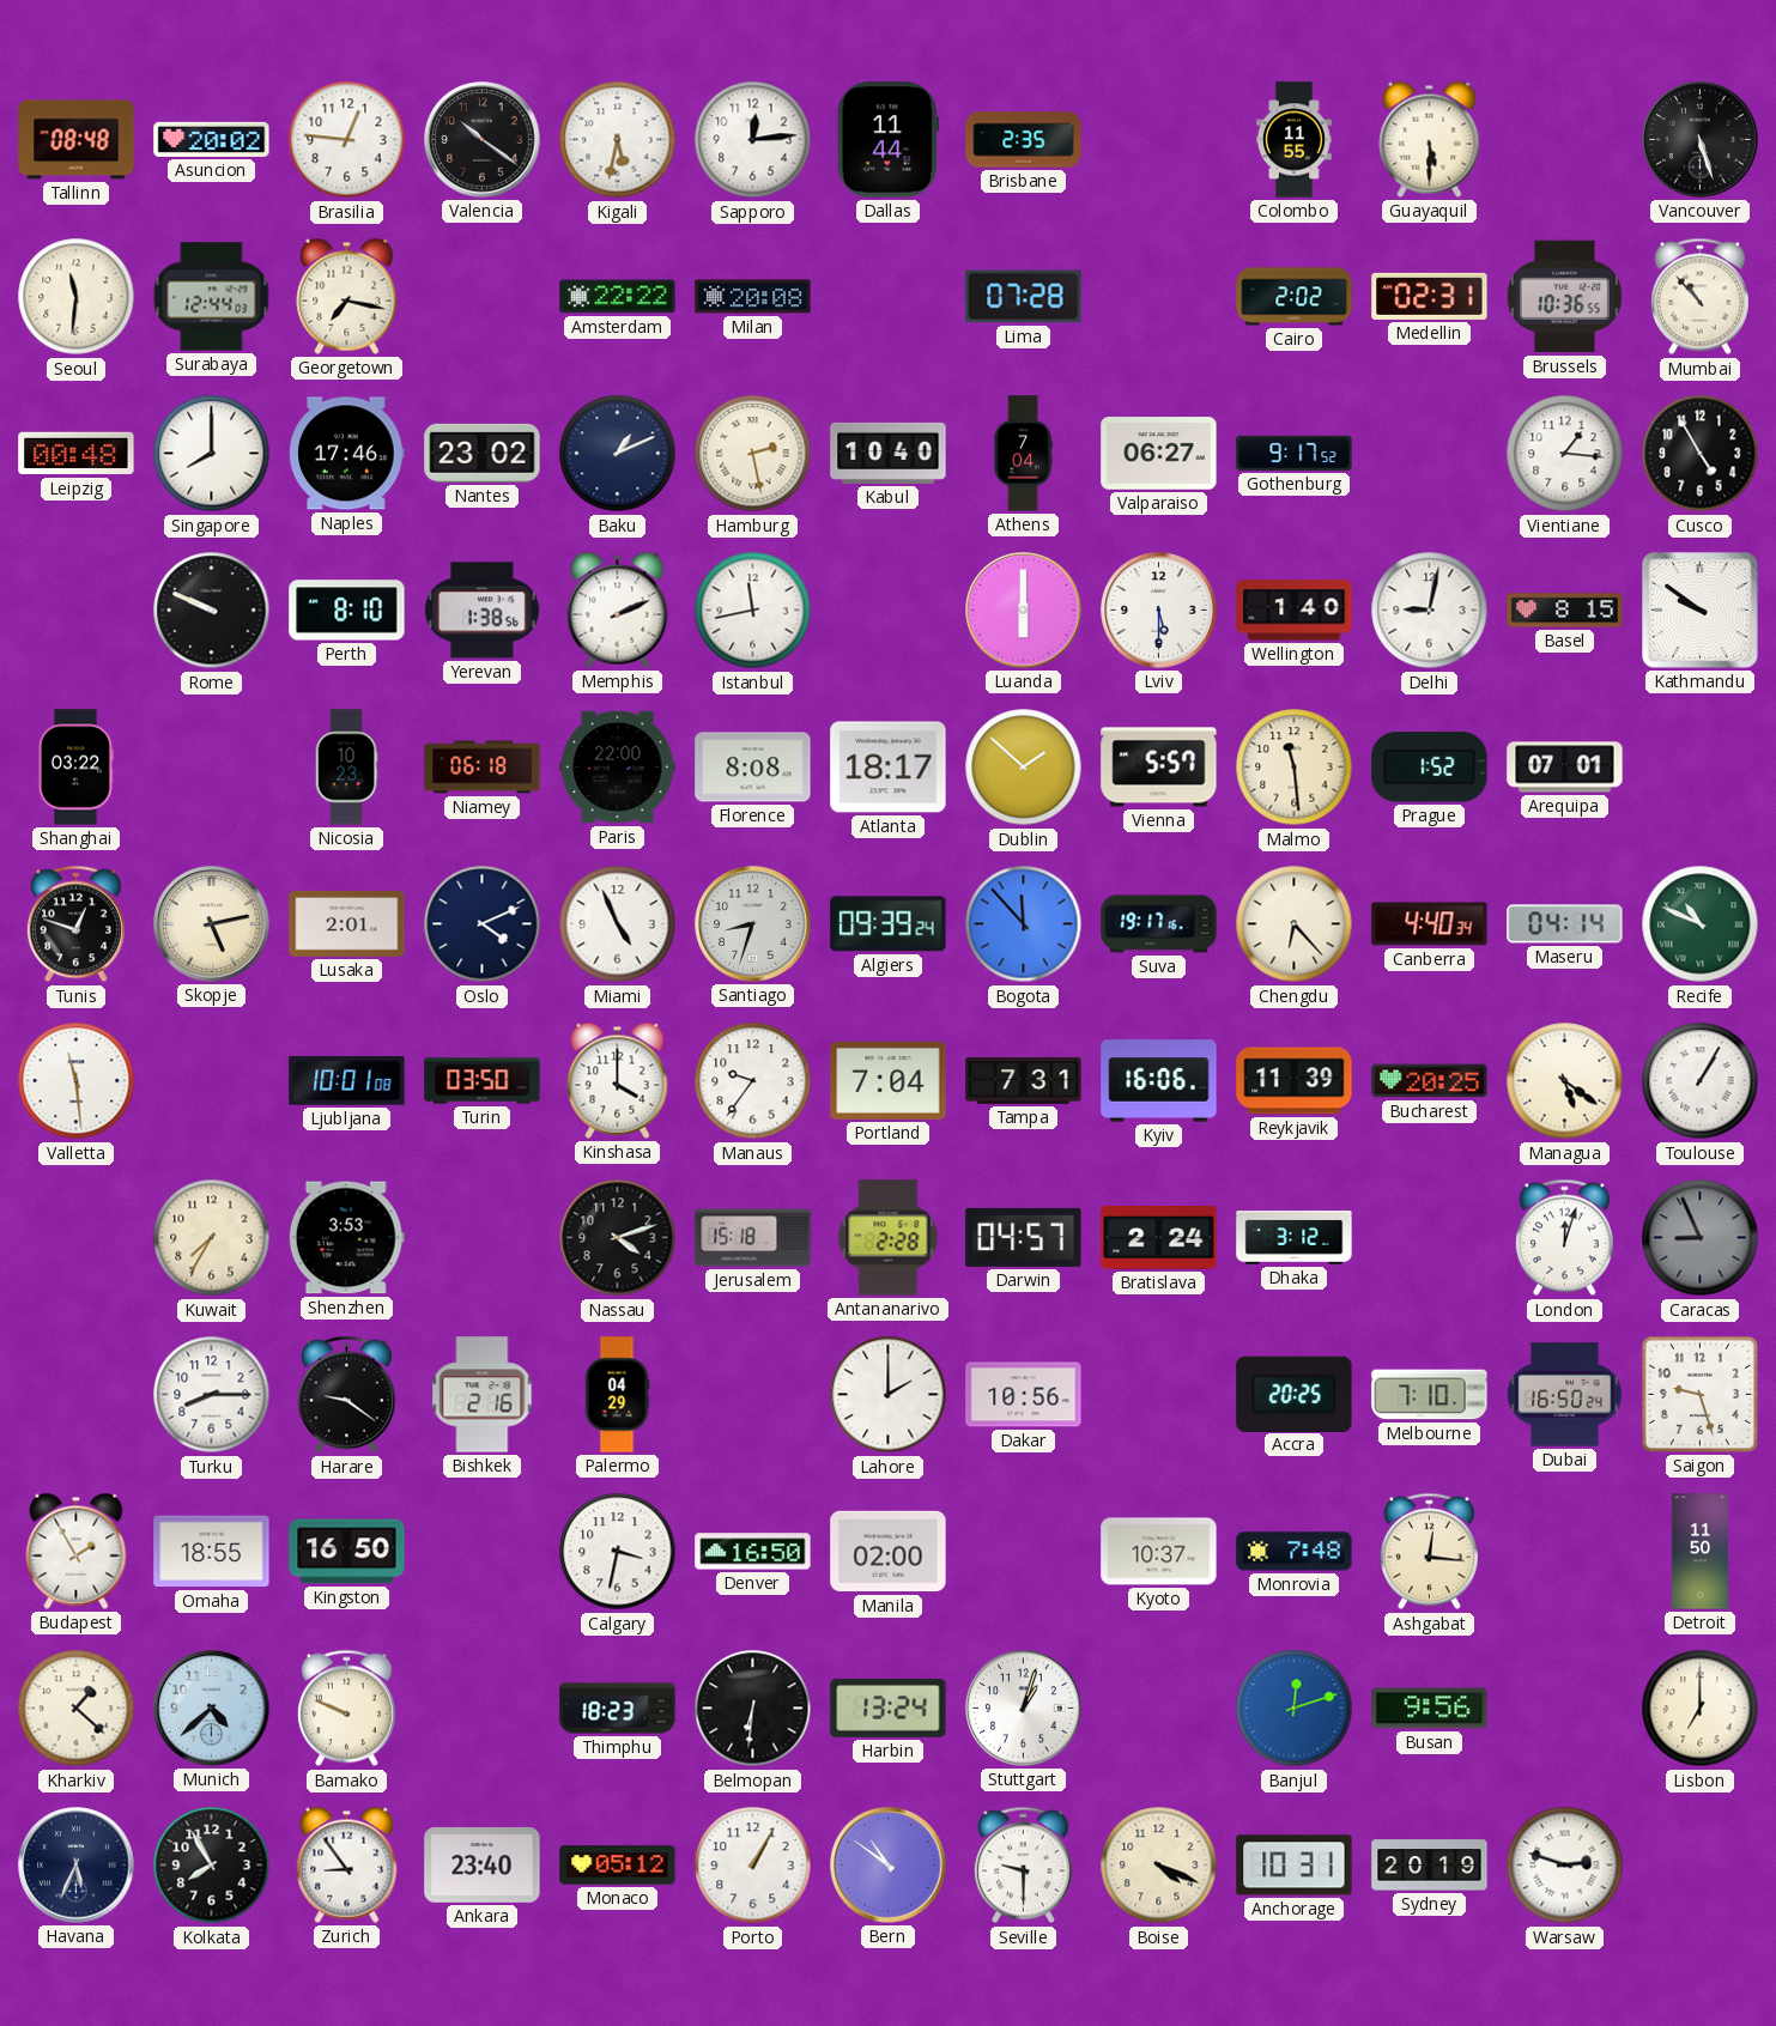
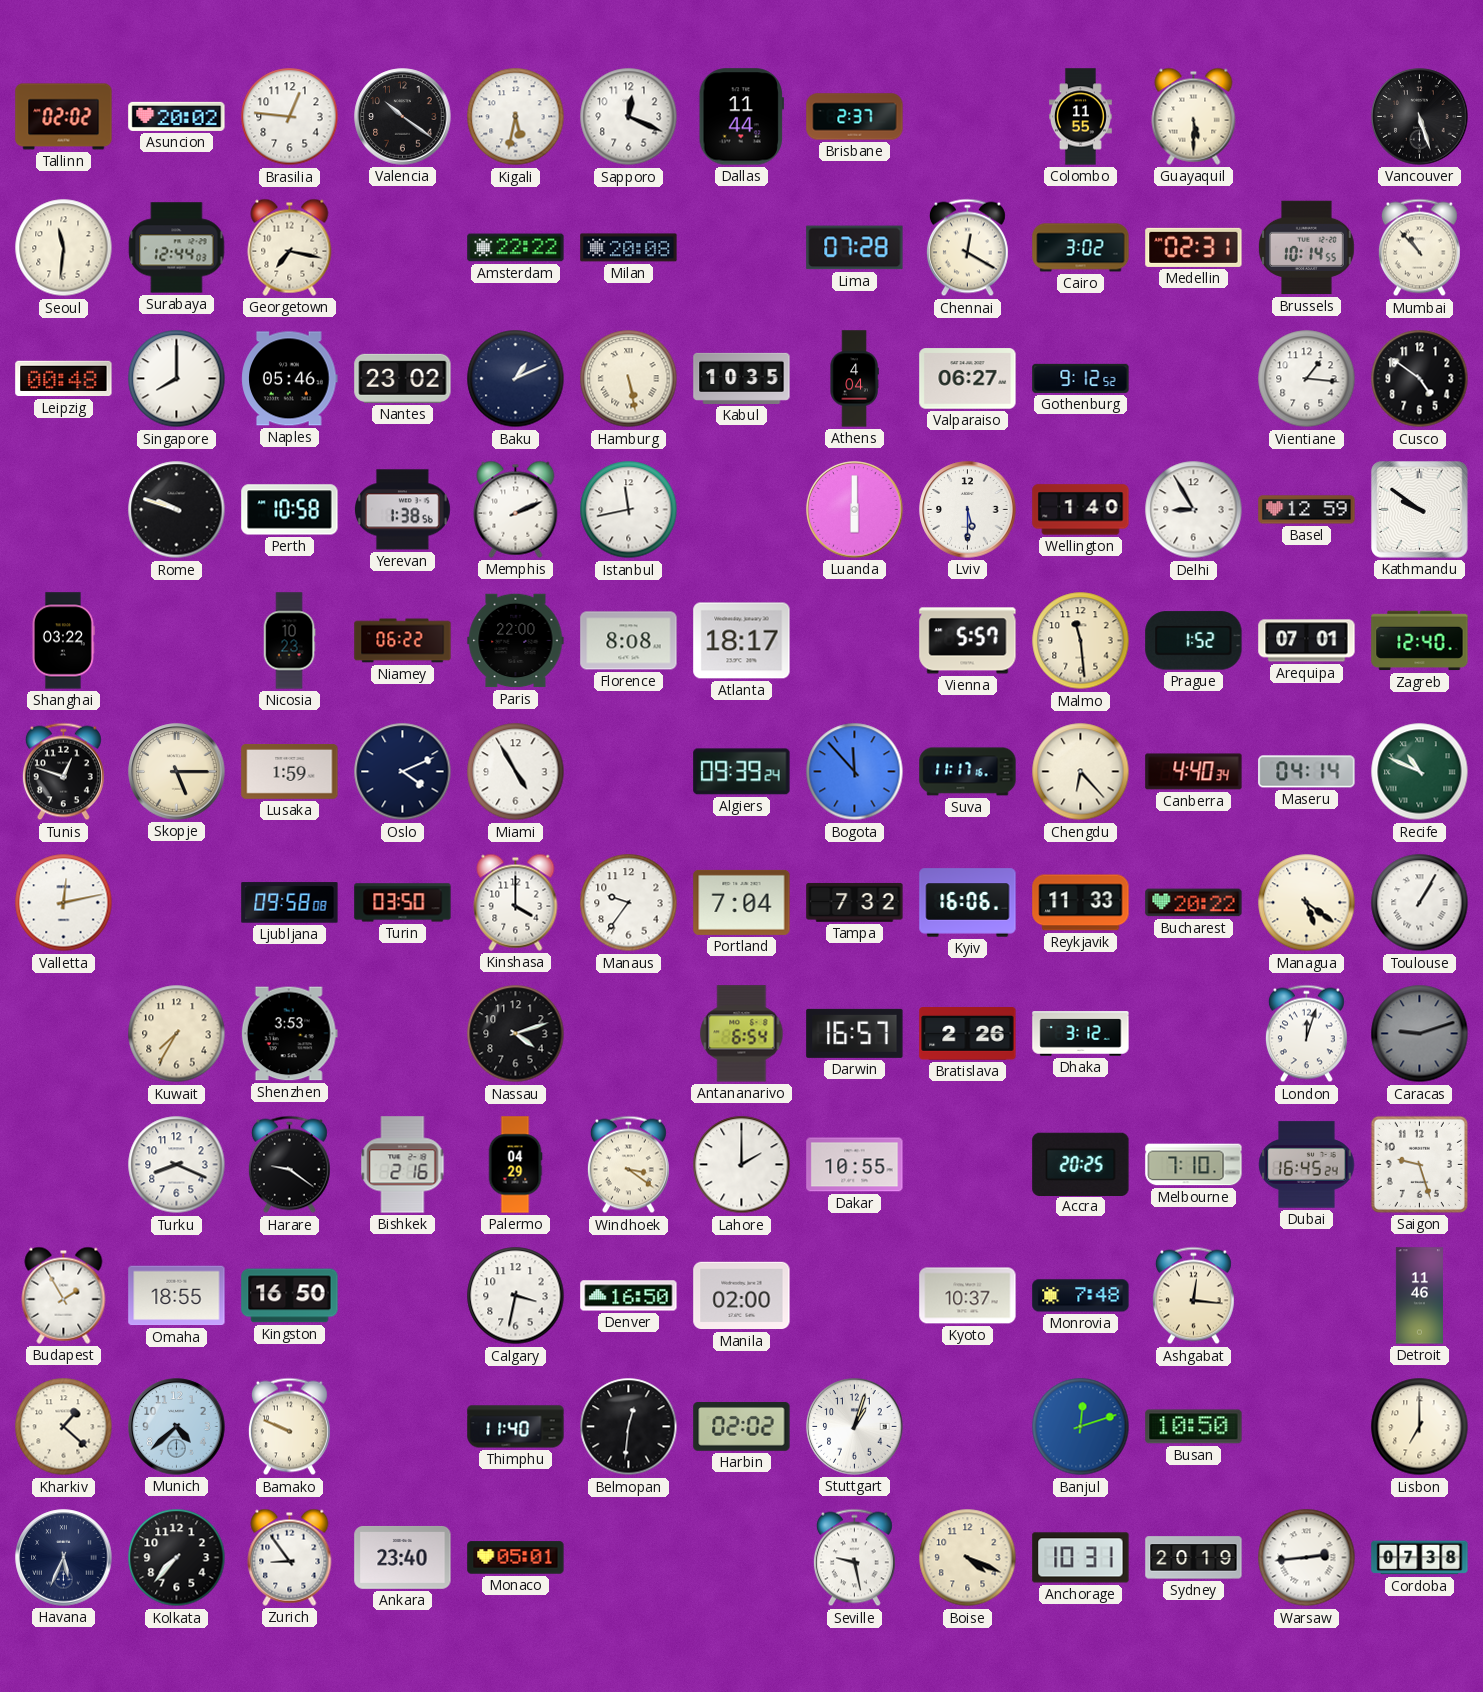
Tallinn: 08:48 -> 02:02 (64, 117)
Sapporo: 12:14 -> 12:19 (629, 117)
Brisbane: 2:35 -> 2:37 (855, 117)
Chennai: none -> 12:20 (967, 248)
Cairo: 2:02 -> 3:02 (1081, 248)
Brussels: 10:36 -> 10:14 (1306, 248)
Naples: 17:46 -> 05:46 (290, 379)
Hamburg: 2:28 -> 5:28 (629, 379)
Kabul: 10:40 -> 10:35 (742, 378)
Athens: 7:04 -> 4:04 (854, 379)
Gothenburg: 9:17 -> 9:12 (1081, 378)
Cusco: 4:55 -> 4:51 (1420, 379)
Rome: 9:49 -> 9:48 (177, 510)
Perth: 8:10 -> 10:58 (290, 510)
Delhi: 9:02 -> 8:55 (1194, 510)
Basel: 8:15 -> 12:59 (1307, 510)
Niamey: 06:18 -> 06:22 (403, 641)
Dublin: 1:52 -> none (1024, 768)
Zagreb: none -> 12:40 (1420, 641)
Skopje: 5:13 -> 5:15 (177, 772)
Lusaka: 2:01 -> 1:59 (290, 772)
Miami: 4:56 -> 4:55 (516, 772)
Santiago: 8:33 -> none (753, 924)
Suva: 19:17 -> 11:17 (968, 772)
Valletta: 11:29 -> 12:13 (64, 903)
Ljubljana: 10:01 -> 09:58 (290, 903)
Tampa: 7:31 -> 7:32 (855, 902)
Reykjavik: 11:39 -> 11:33 (1081, 903)
Bucharest: 20:25 -> 20:22 (1194, 903)
Jerusalem: 15:18 -> none (753, 1238)
Antananarivo: 2:28 -> 6:54 (742, 1034)
Darwin: 04:57 -> 16:57 (855, 1033)
Bratislava: 2:24 -> 2:26 (968, 1034)
Caracas: 8:56 -> 9:12 (1420, 1034)
Turku: 8:15 -> 8:19 (177, 1165)
Windhoek: none -> 3:21 (628, 1165)
Dakar: 10:56 -> 10:55 (855, 1165)
Dubai: 16:50 -> 16:45 (1307, 1165)
Detroit: 11:50 -> 11:46 (1419, 1296)
Thimphu: 18:23 -> 11:40 (516, 1427)
Belmopan: 6:31 -> 12:31 (629, 1427)
Harbin: 13:24 -> 02:02 (742, 1427)
Busan: 9:56 -> 10:50 (1194, 1427)
Kolkata: 7:55 -> 7:37 (177, 1558)
Monaco: 05:12 -> 05:01 (516, 1558)
Porto: 1:05 -> none (753, 1866)
Bern: 10:51 -> none (889, 1866)
Seville: 9:30 -> 9:28 (854, 1558)
Warsaw: 2:48 -> 2:44 (1307, 1558)
Cordoba: none -> 07:38 (1420, 1558)
